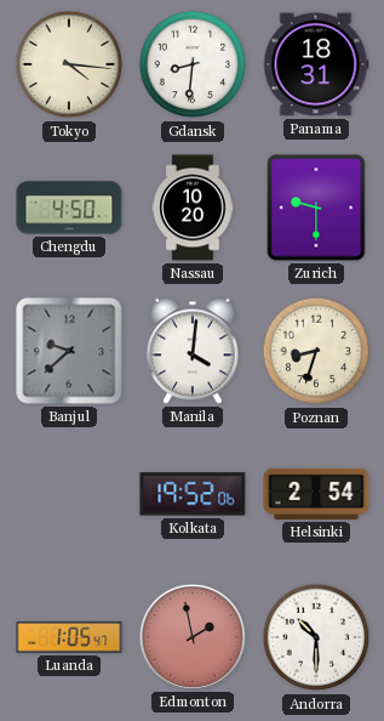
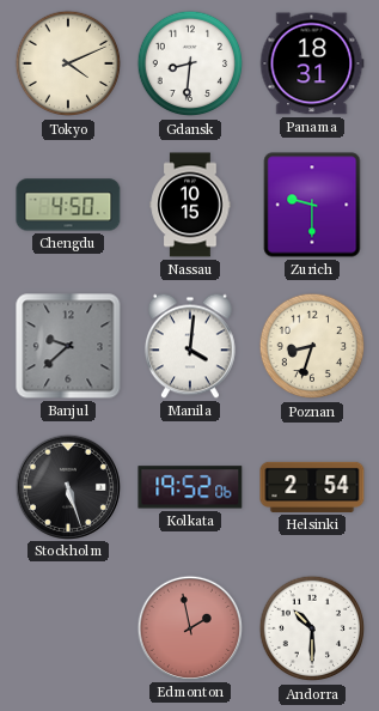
Tokyo: 4:16 -> 4:11 (68, 63)
Nassau: 10:20 -> 10:15 (190, 205)
Stockholm: none -> 5:27 (67, 486)
Luanda: 1:05 -> none (69, 638)
